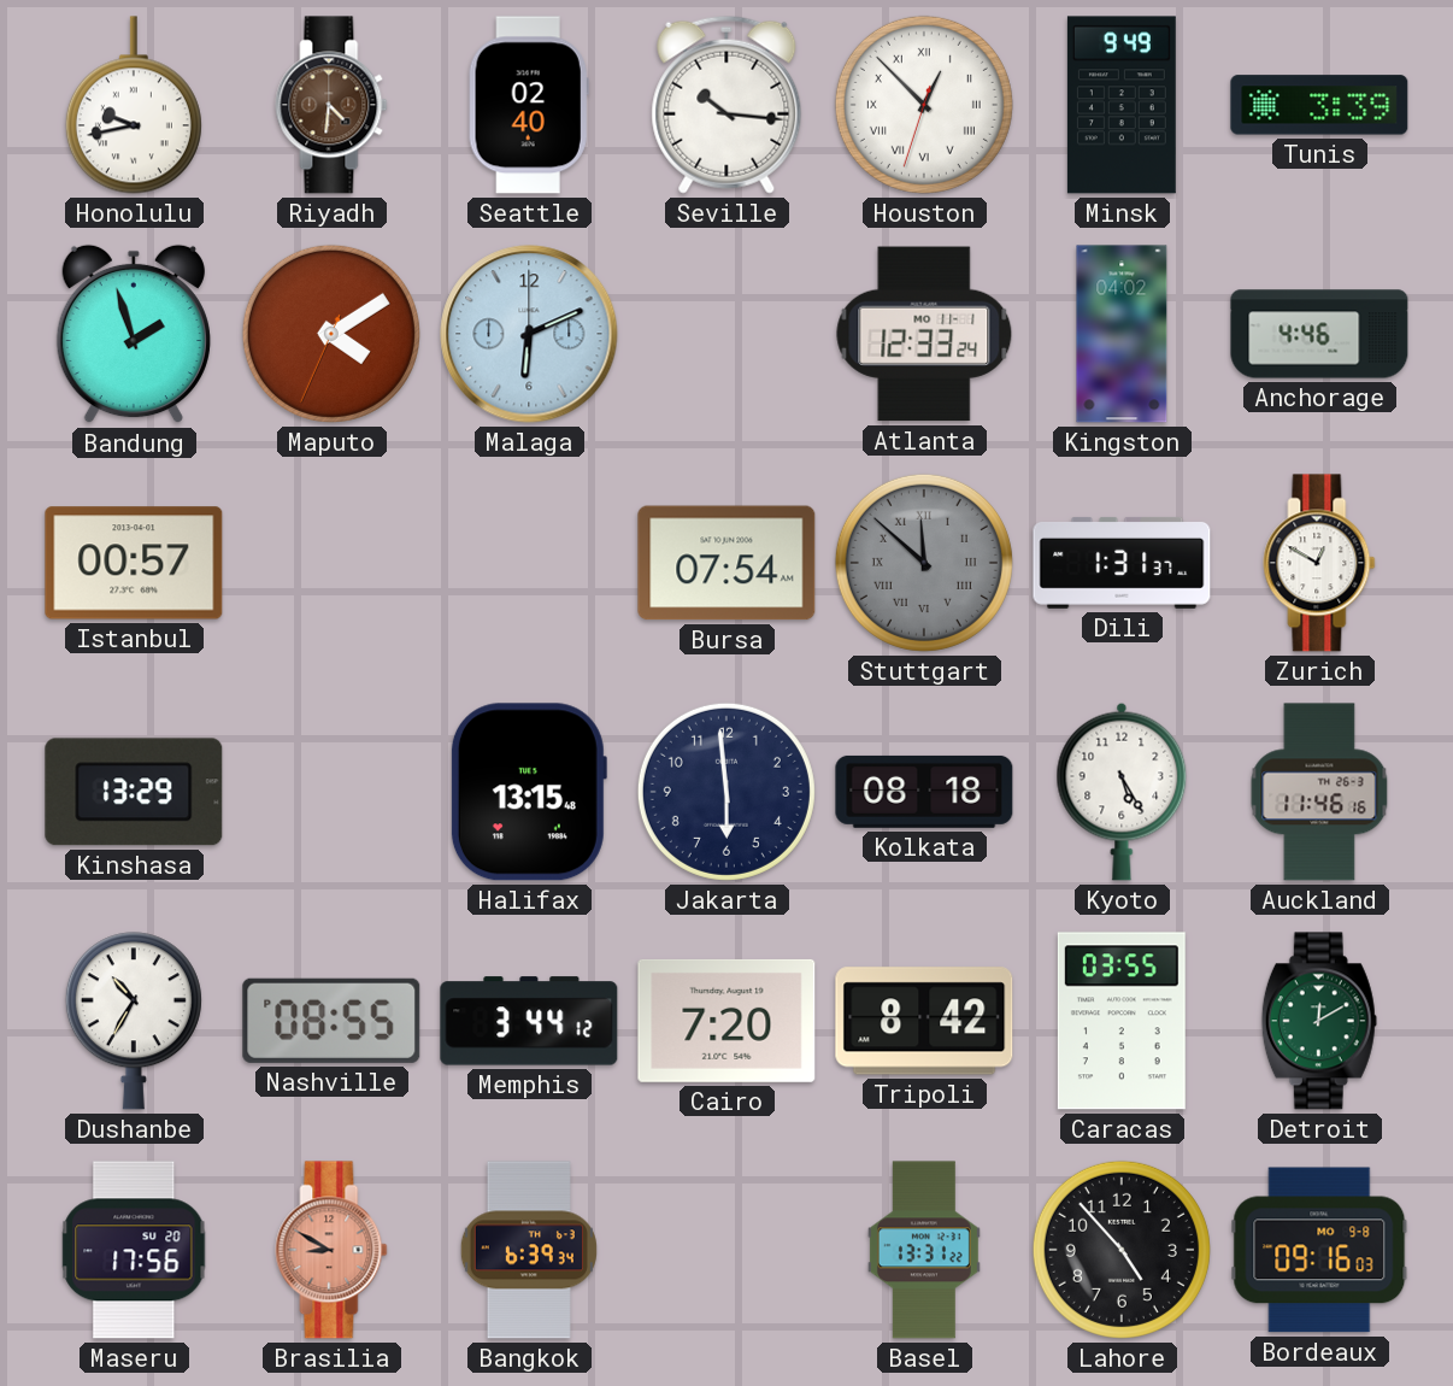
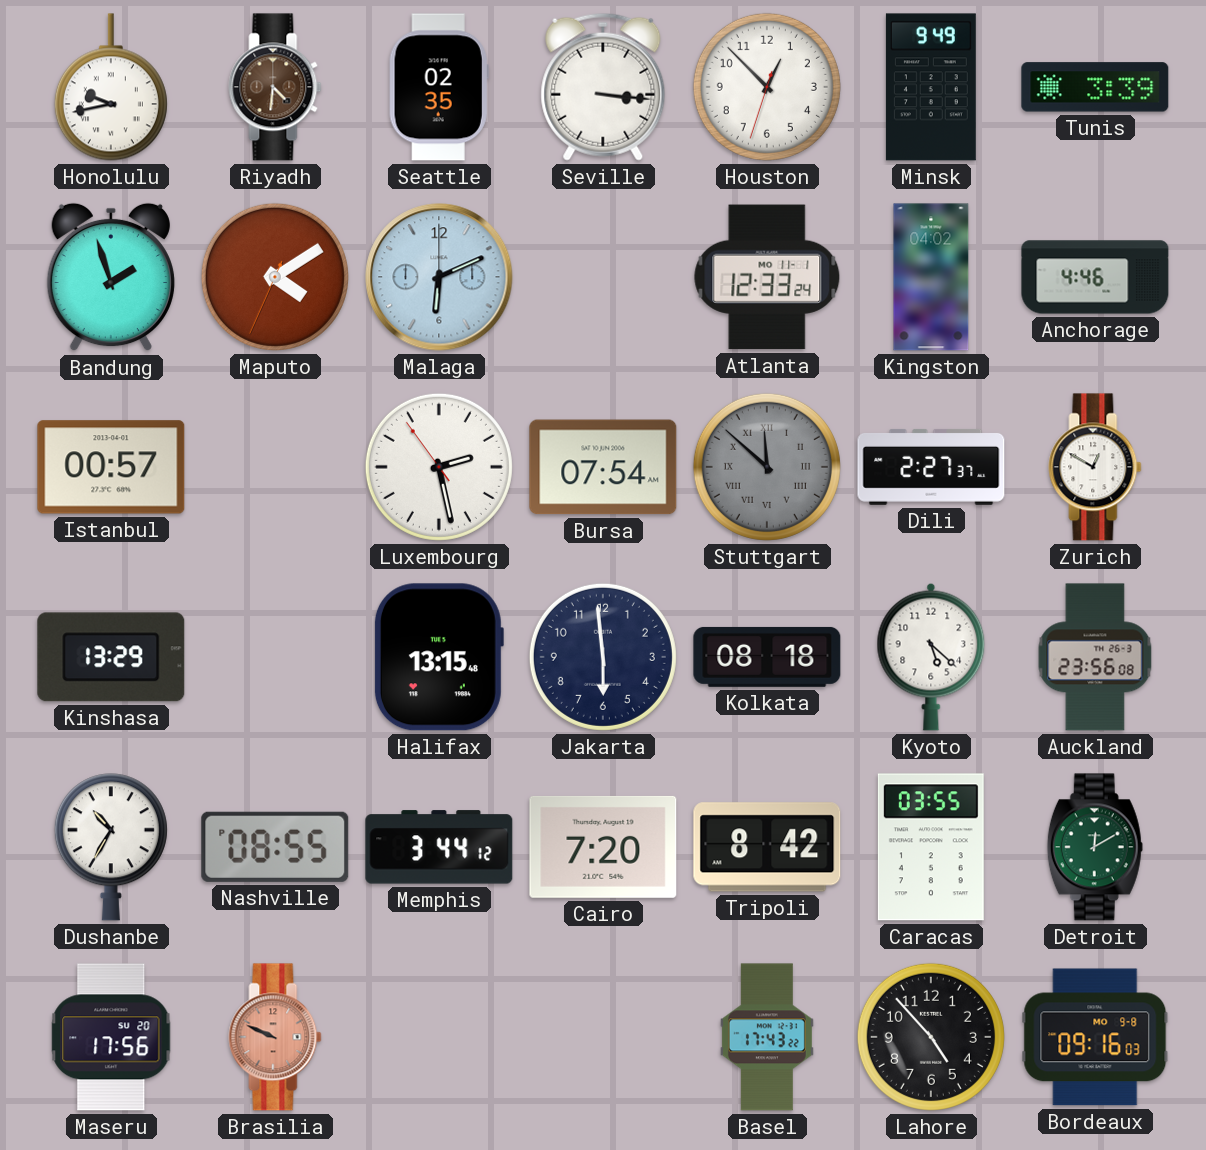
Seattle: 02:40 -> 02:35 (439, 87)
Seville: 10:16 -> 3:16 (603, 87)
Houston numerals: Roman -> Arabic (767, 87)
Luxembourg: none -> 2:27 (439, 467)
Dili: 1:31 -> 2:27 (931, 467)
Kyoto: 5:25 -> 5:22 (931, 657)
Auckland: 11:46 -> 23:56 (1095, 657)
Brasilia: 8:50 -> 9:49 (275, 1037)
Bangkok: 6:39 -> none (529, 1250)
Basel: 13:31 -> 17:43 (767, 1037)
